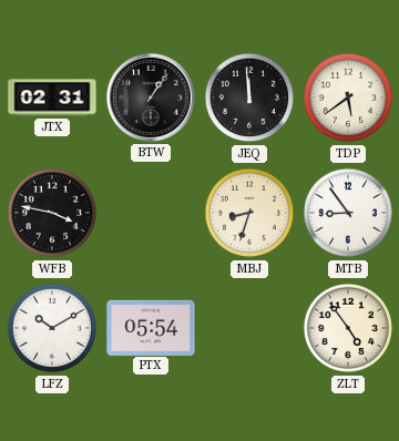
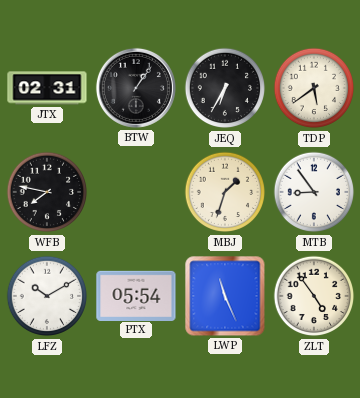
JEQ: 11:59 -> 6:35 (225, 88)
WFB: 3:47 -> 7:47 (47, 192)
MBJ: 8:33 -> 1:33 (225, 192)
LWP: none -> 11:26 (225, 296)
